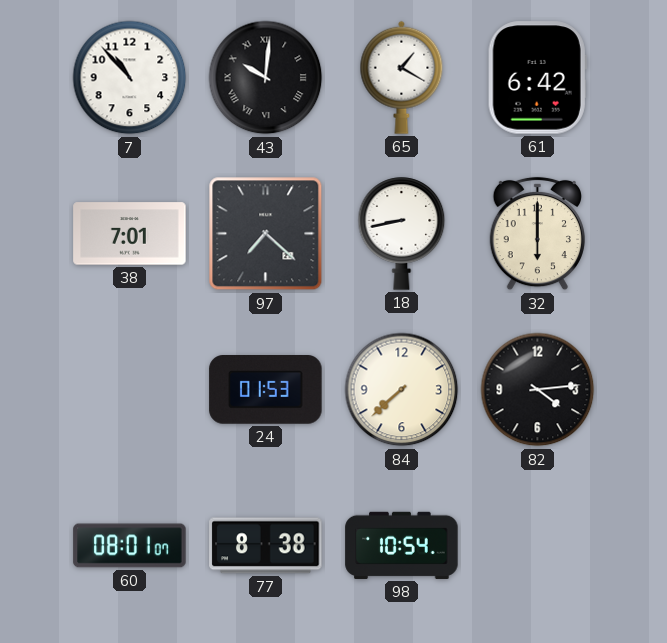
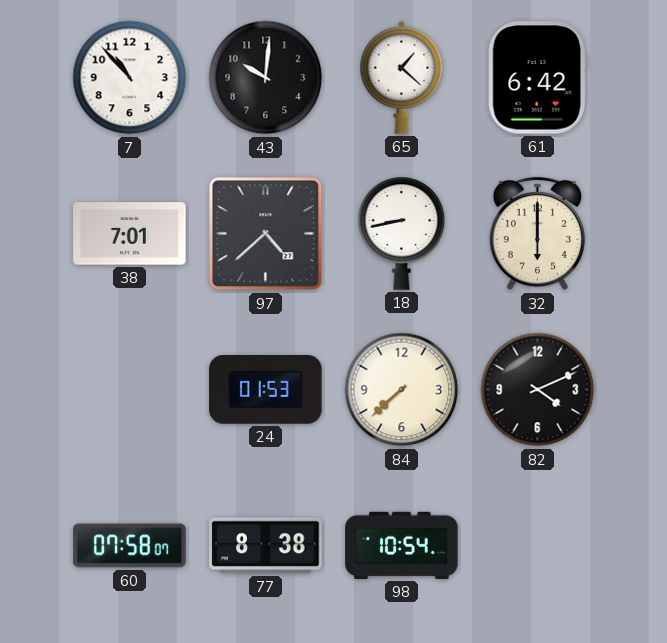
43 numerals: Roman -> Arabic (266, 78)
65: 1:20 -> 1:22 (402, 77)
97: 7:22 -> 4:38 (266, 234)
82: 4:14 -> 4:11 (538, 390)
60: 08:01 -> 07:58 (130, 546)
